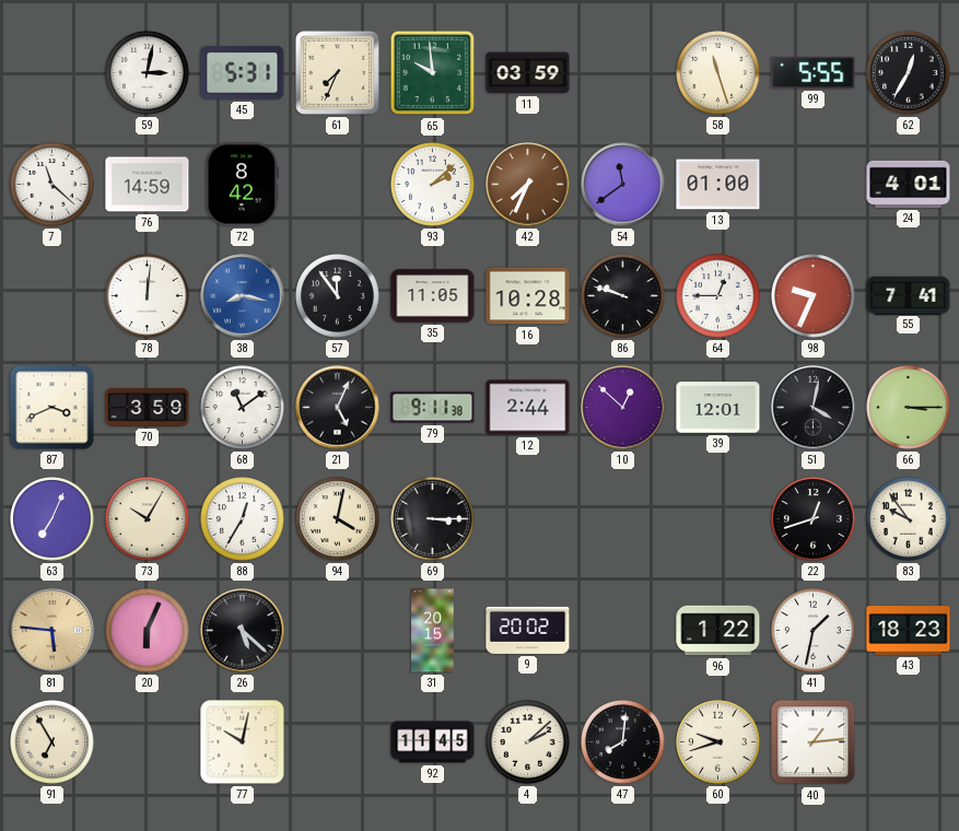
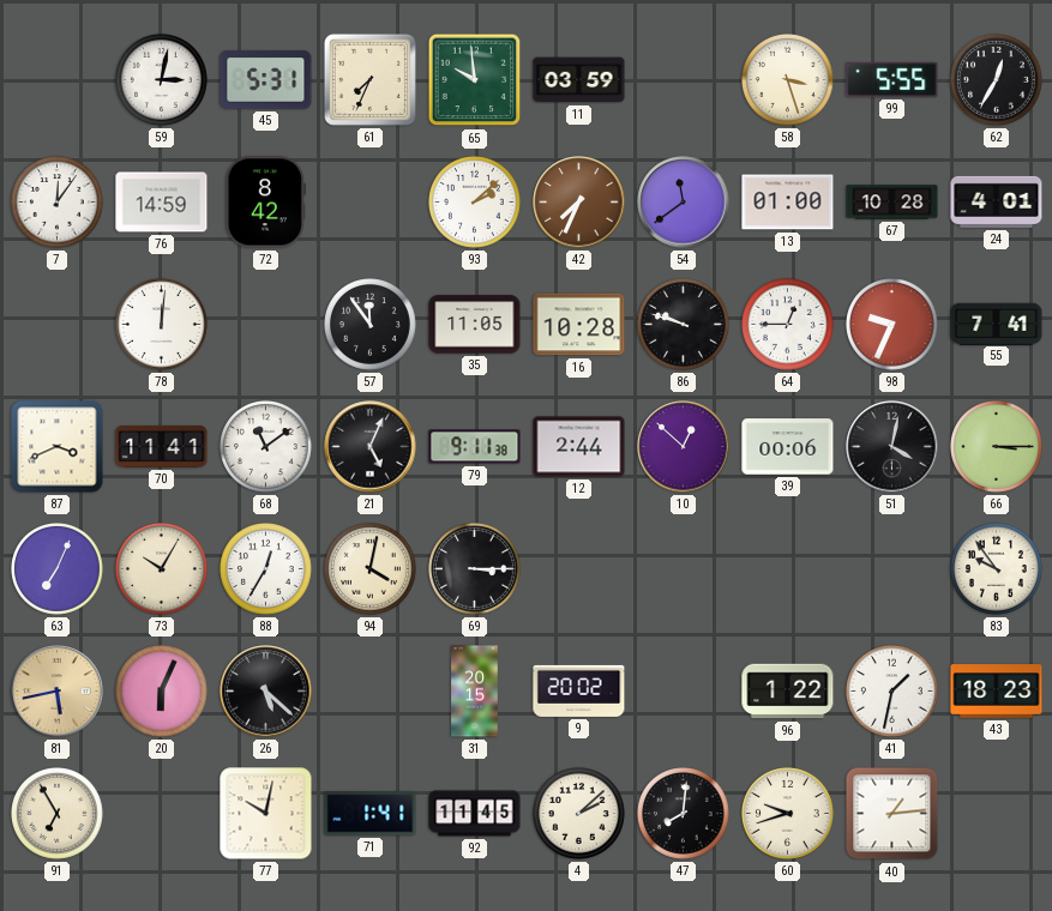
58: 11:27 -> 3:27 (788, 80)
7: 11:22 -> 12:06 (58, 203)
67: none -> 10:28 (892, 203)
38: 8:17 -> none (243, 296)
70: 3:59 -> 11:41 (162, 446)
39: 12:01 -> 00:06 (788, 447)
22: 12:42 -> none (814, 519)
81: 5:46 -> 5:43 (58, 692)
71: none -> 1:41 (371, 814)
